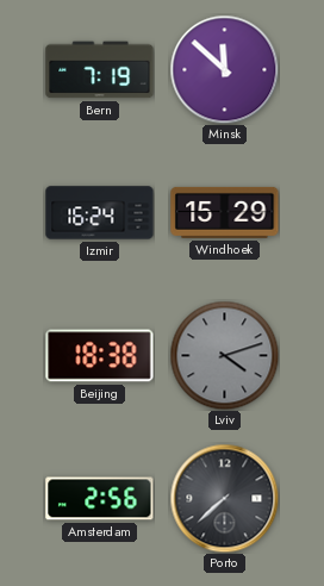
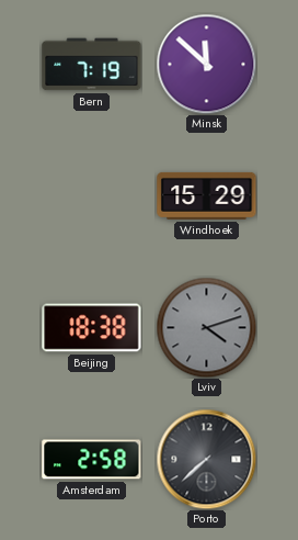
Izmir: 16:24 -> none (100, 213)
Amsterdam: 2:56 -> 2:58 (92, 460)
